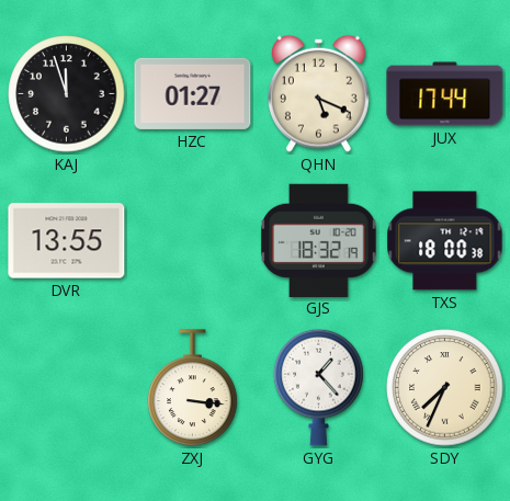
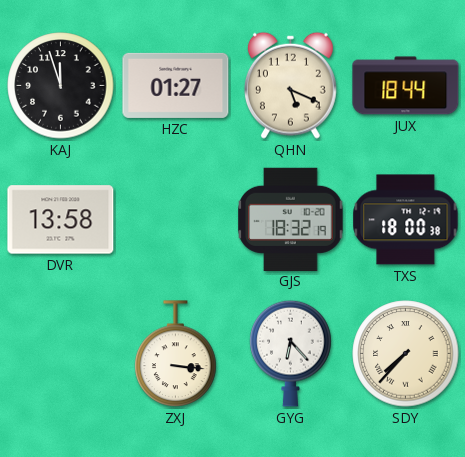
JUX: 17:44 -> 18:44 (406, 86)
DVR: 13:55 -> 13:58 (61, 220)
GYG: 1:23 -> 6:23 (291, 353)
SDY: 7:34 -> 7:37 (406, 354)
